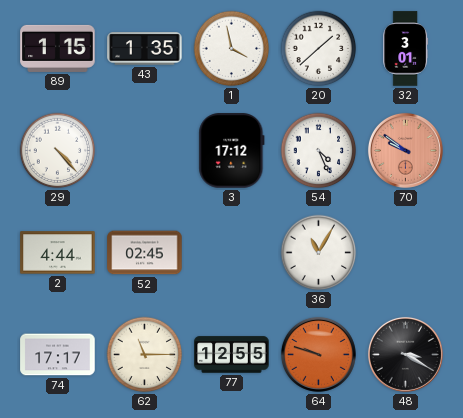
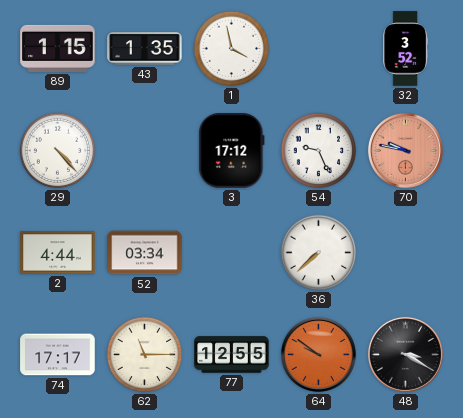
20: 1:38 -> none (319, 49)
32: 3:01 -> 3:52 (406, 49)
54: 4:26 -> 9:26 (319, 151)
70: 9:51 -> 9:47 (405, 150)
52: 02:45 -> 03:34 (145, 253)
36: 11:05 -> 7:38 (319, 253)
64: 9:48 -> 9:51 (318, 354)
